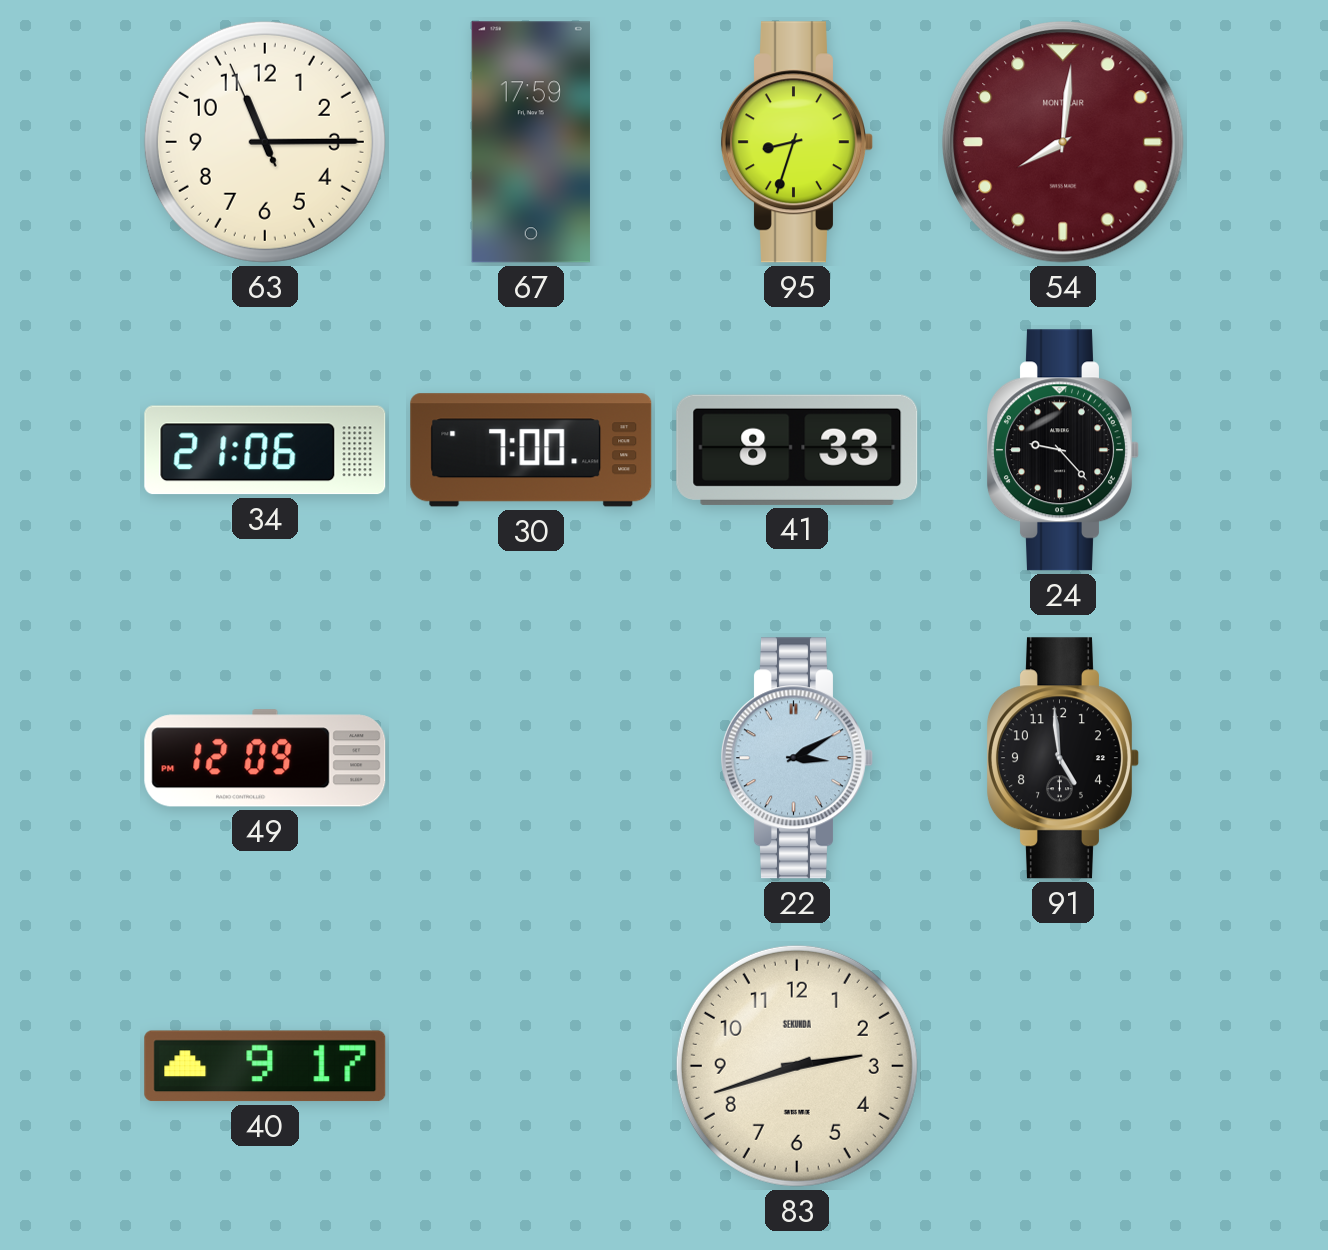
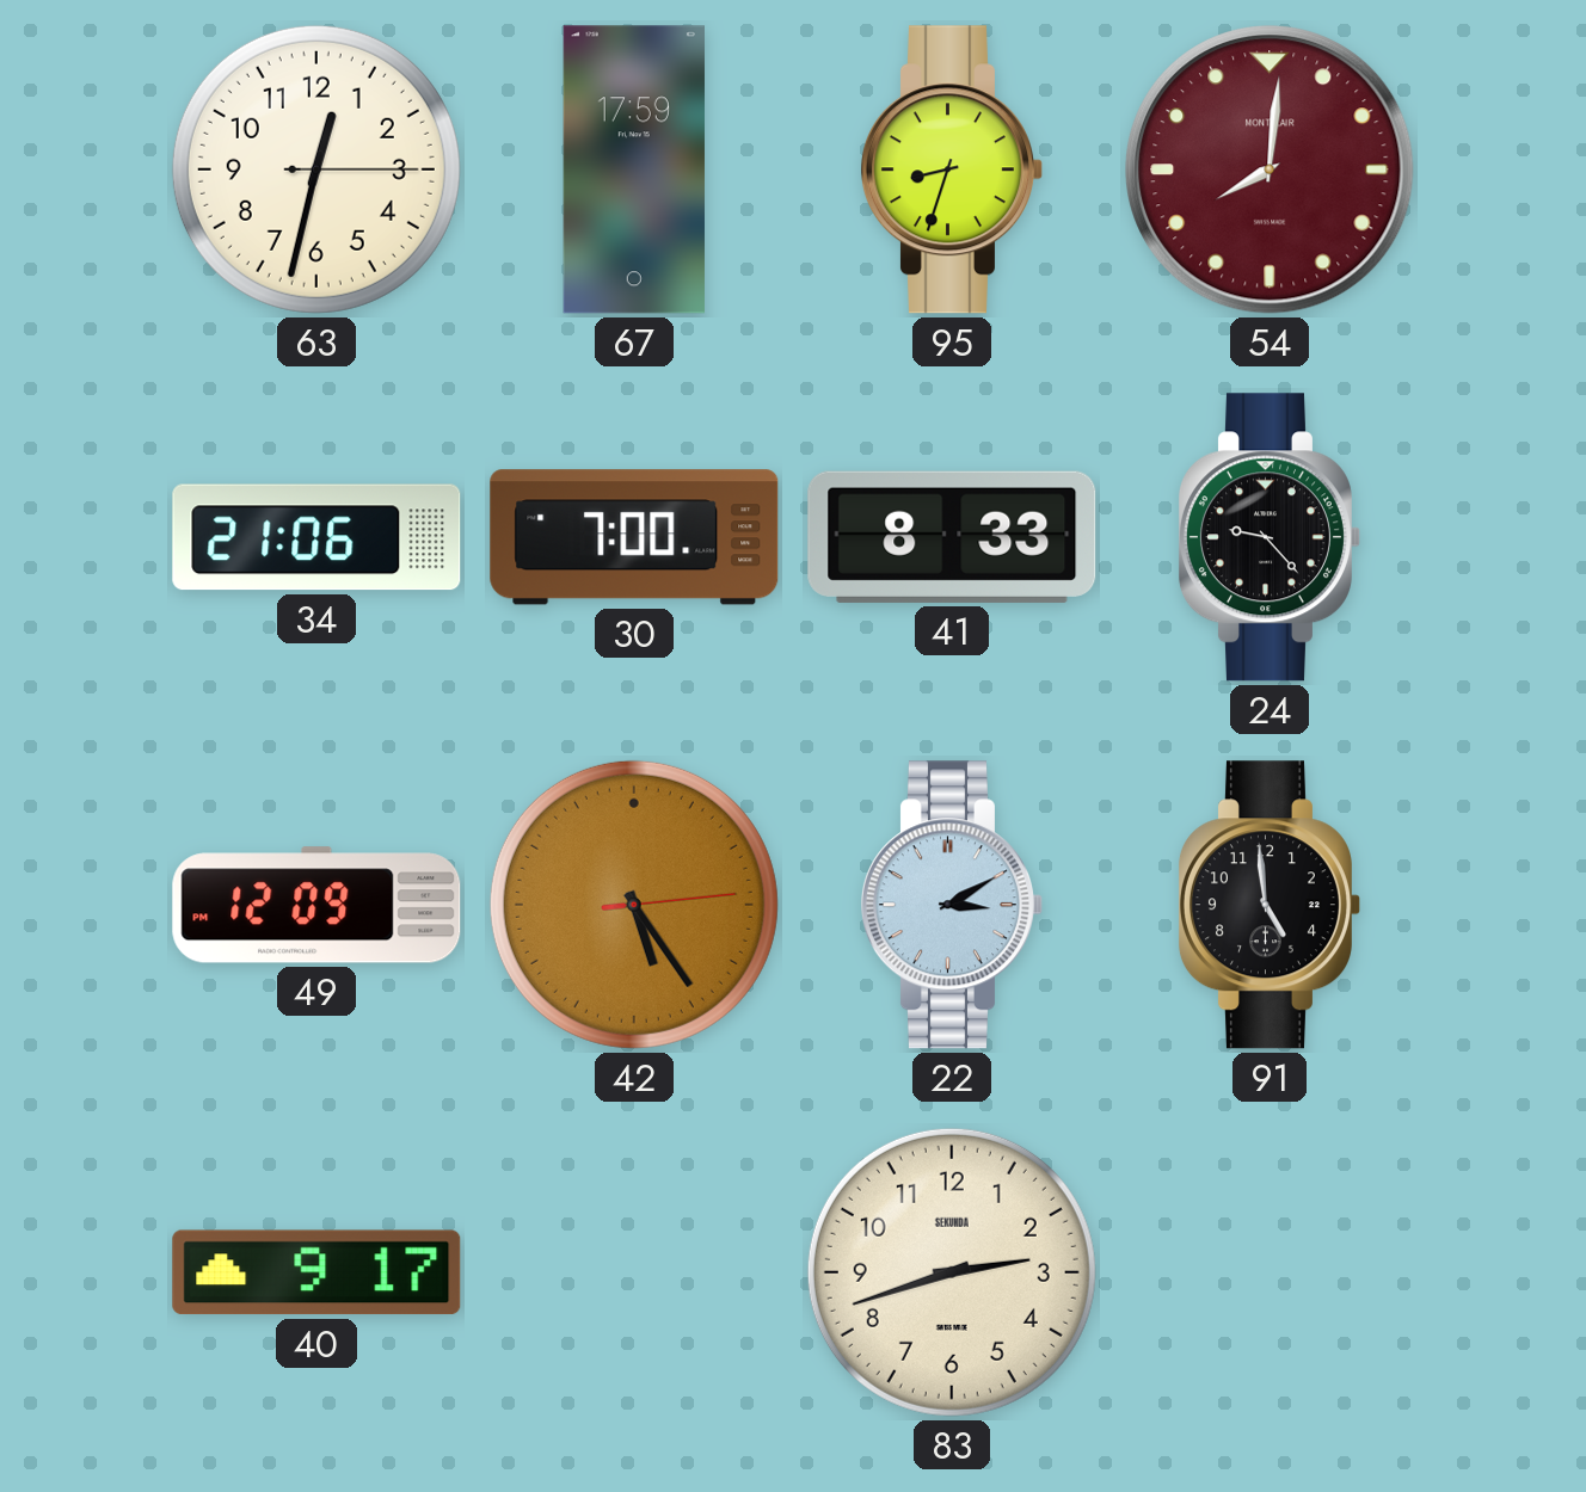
63: 11:14 -> 12:32 (316, 169)
42: none -> 5:24 (634, 905)
